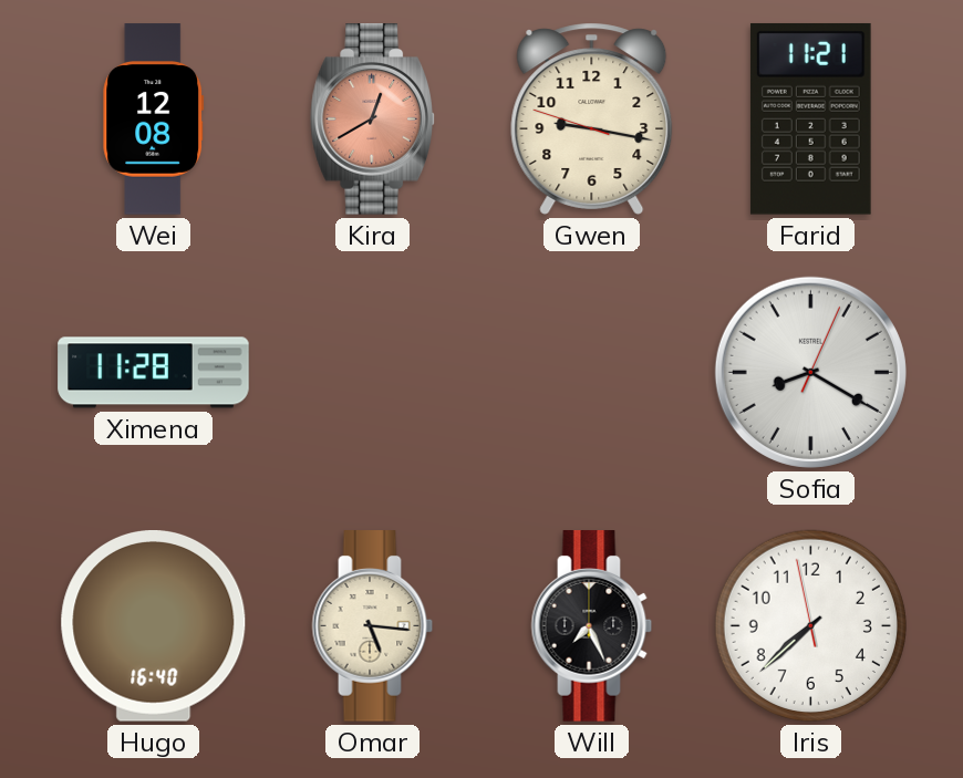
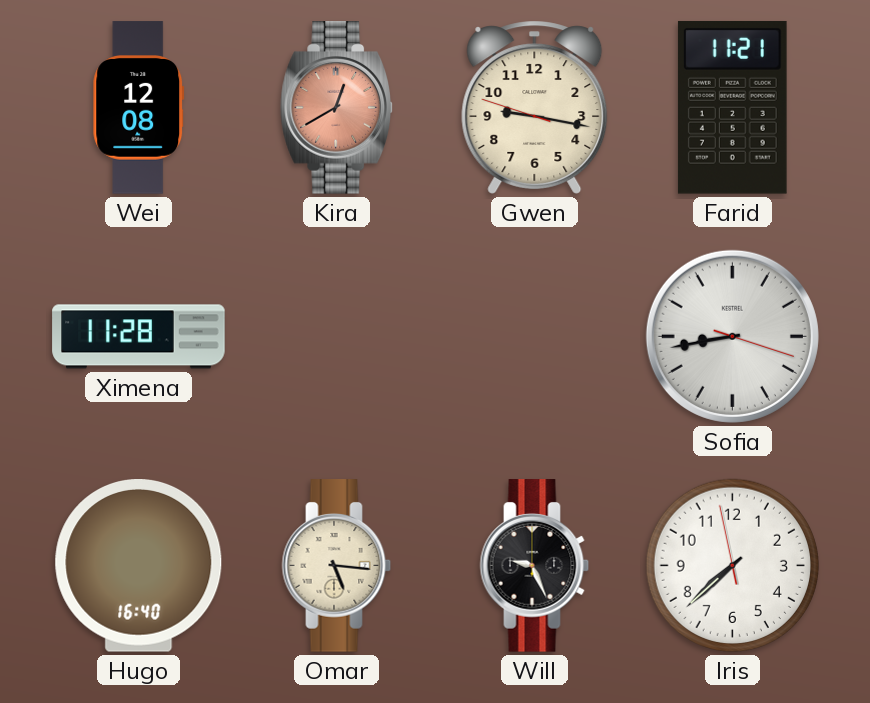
Sofia: 8:20 -> 8:43 (732, 336)
Will: 7:26 -> 9:26 (535, 566)
